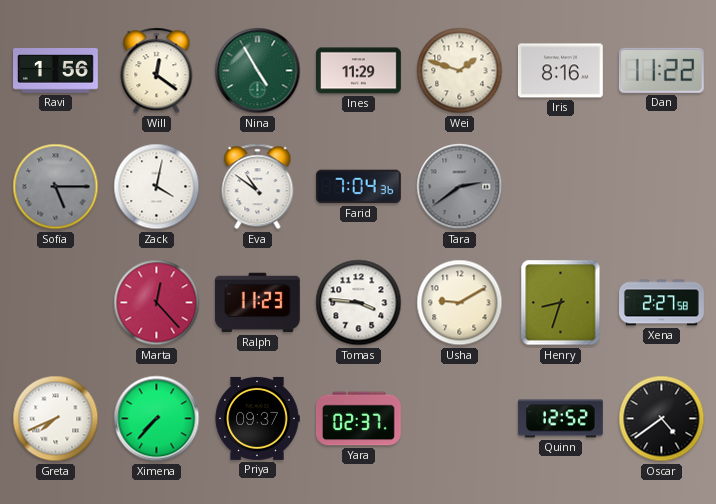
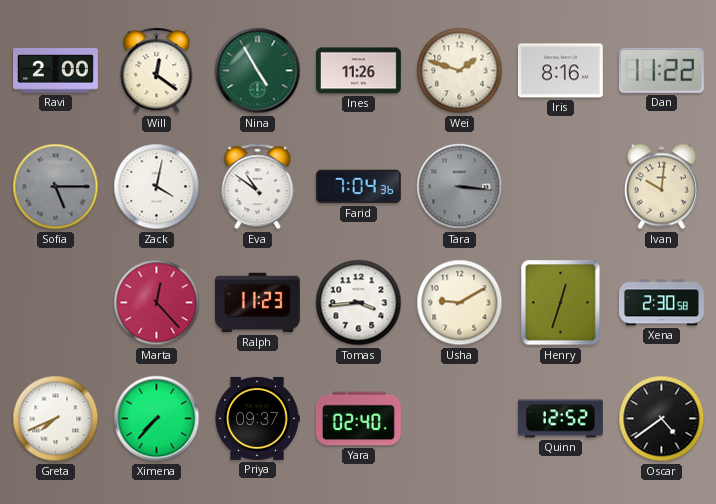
Ravi: 1:56 -> 2:00 (56, 71)
Ines: 11:29 -> 11:26 (359, 71)
Tara: 2:39 -> 3:16 (460, 187)
Ivan: none -> 10:01 (661, 187)
Tomas: 3:46 -> 3:44 (359, 303)
Henry: 8:33 -> 12:33 (561, 303)
Xena: 2:27 -> 2:30 (662, 303)
Yara: 02:37 -> 02:40 (358, 419)
